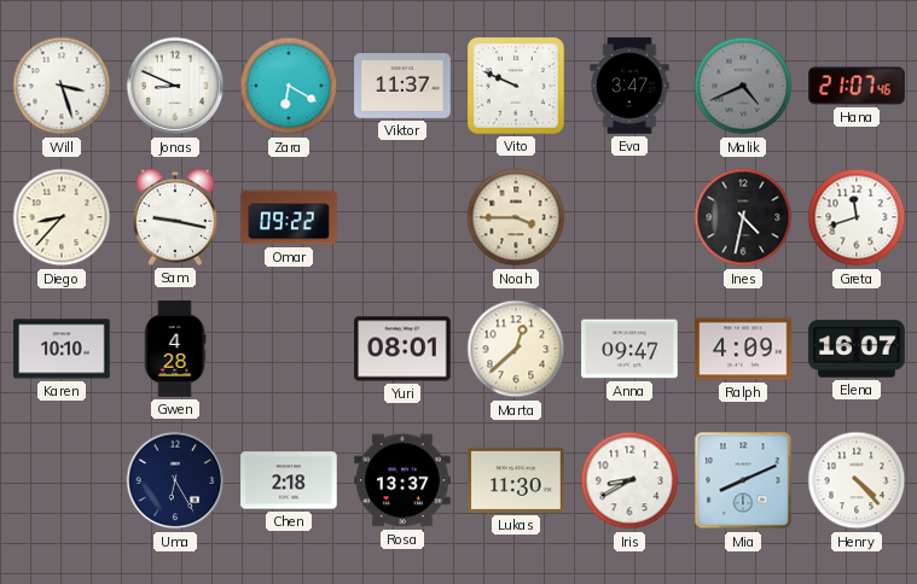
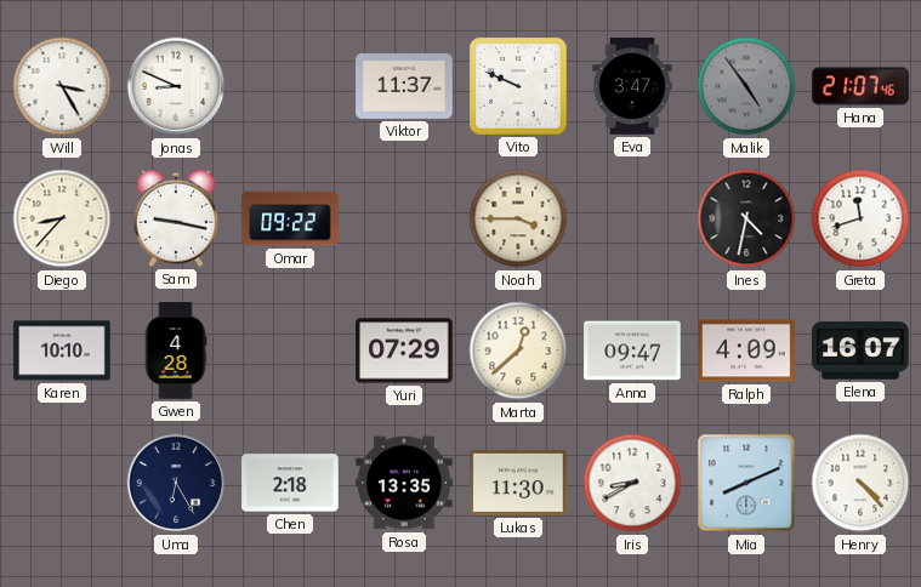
Will: 3:27 -> 3:25 (62, 86)
Zara: 6:20 -> none (289, 86)
Malik: 4:41 -> 4:54 (746, 86)
Yuri: 08:01 -> 07:29 (404, 351)
Rosa: 13:37 -> 13:35 (404, 483)
